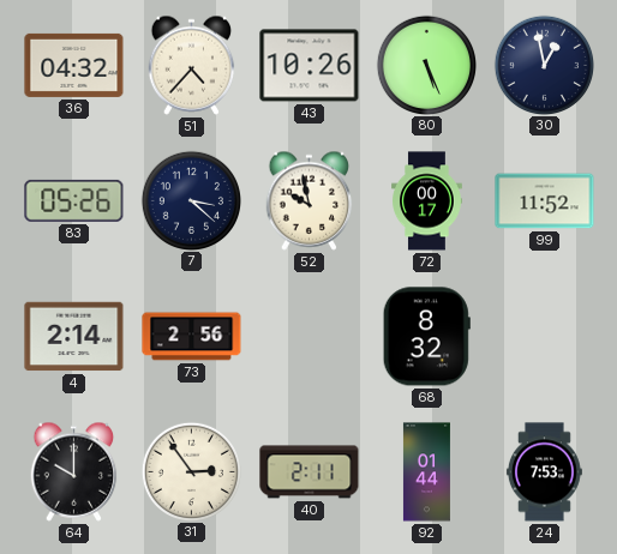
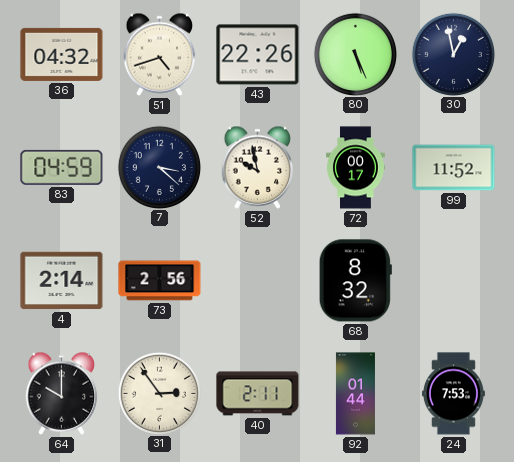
51: 4:37 -> 4:42 (160, 54)
43: 10:26 -> 22:26 (258, 55)
83: 05:26 -> 04:59 (62, 167)
